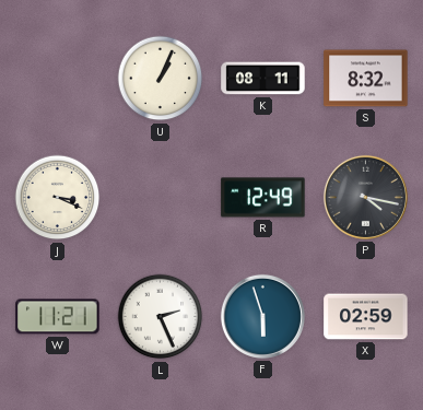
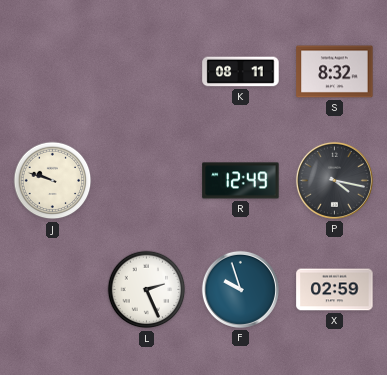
U: 1:04 -> none (161, 79)
J: 3:19 -> 9:48 (53, 181)
W: 11:21 -> none (58, 317)
F: 5:57 -> 9:57 (240, 289)
